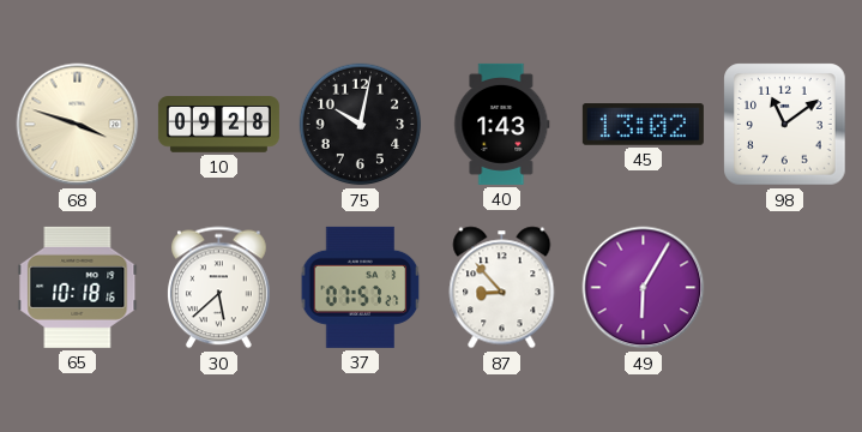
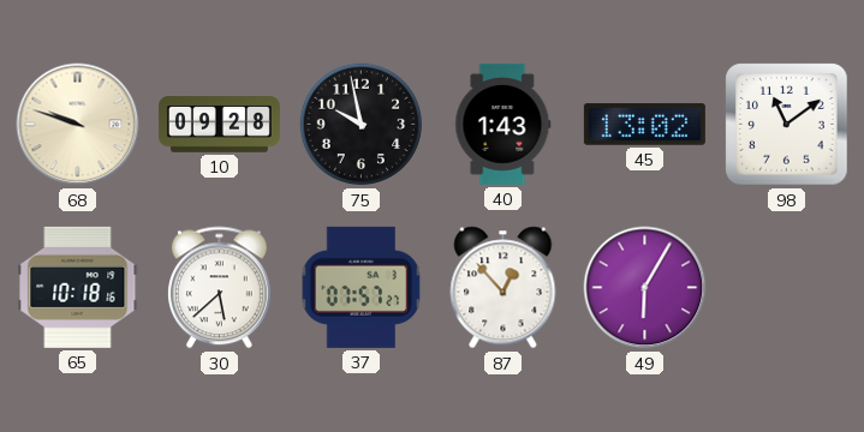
68: 3:48 -> 9:48 (78, 125)
75: 10:02 -> 9:58 (362, 125)
87: 8:53 -> 12:53 (503, 288)
